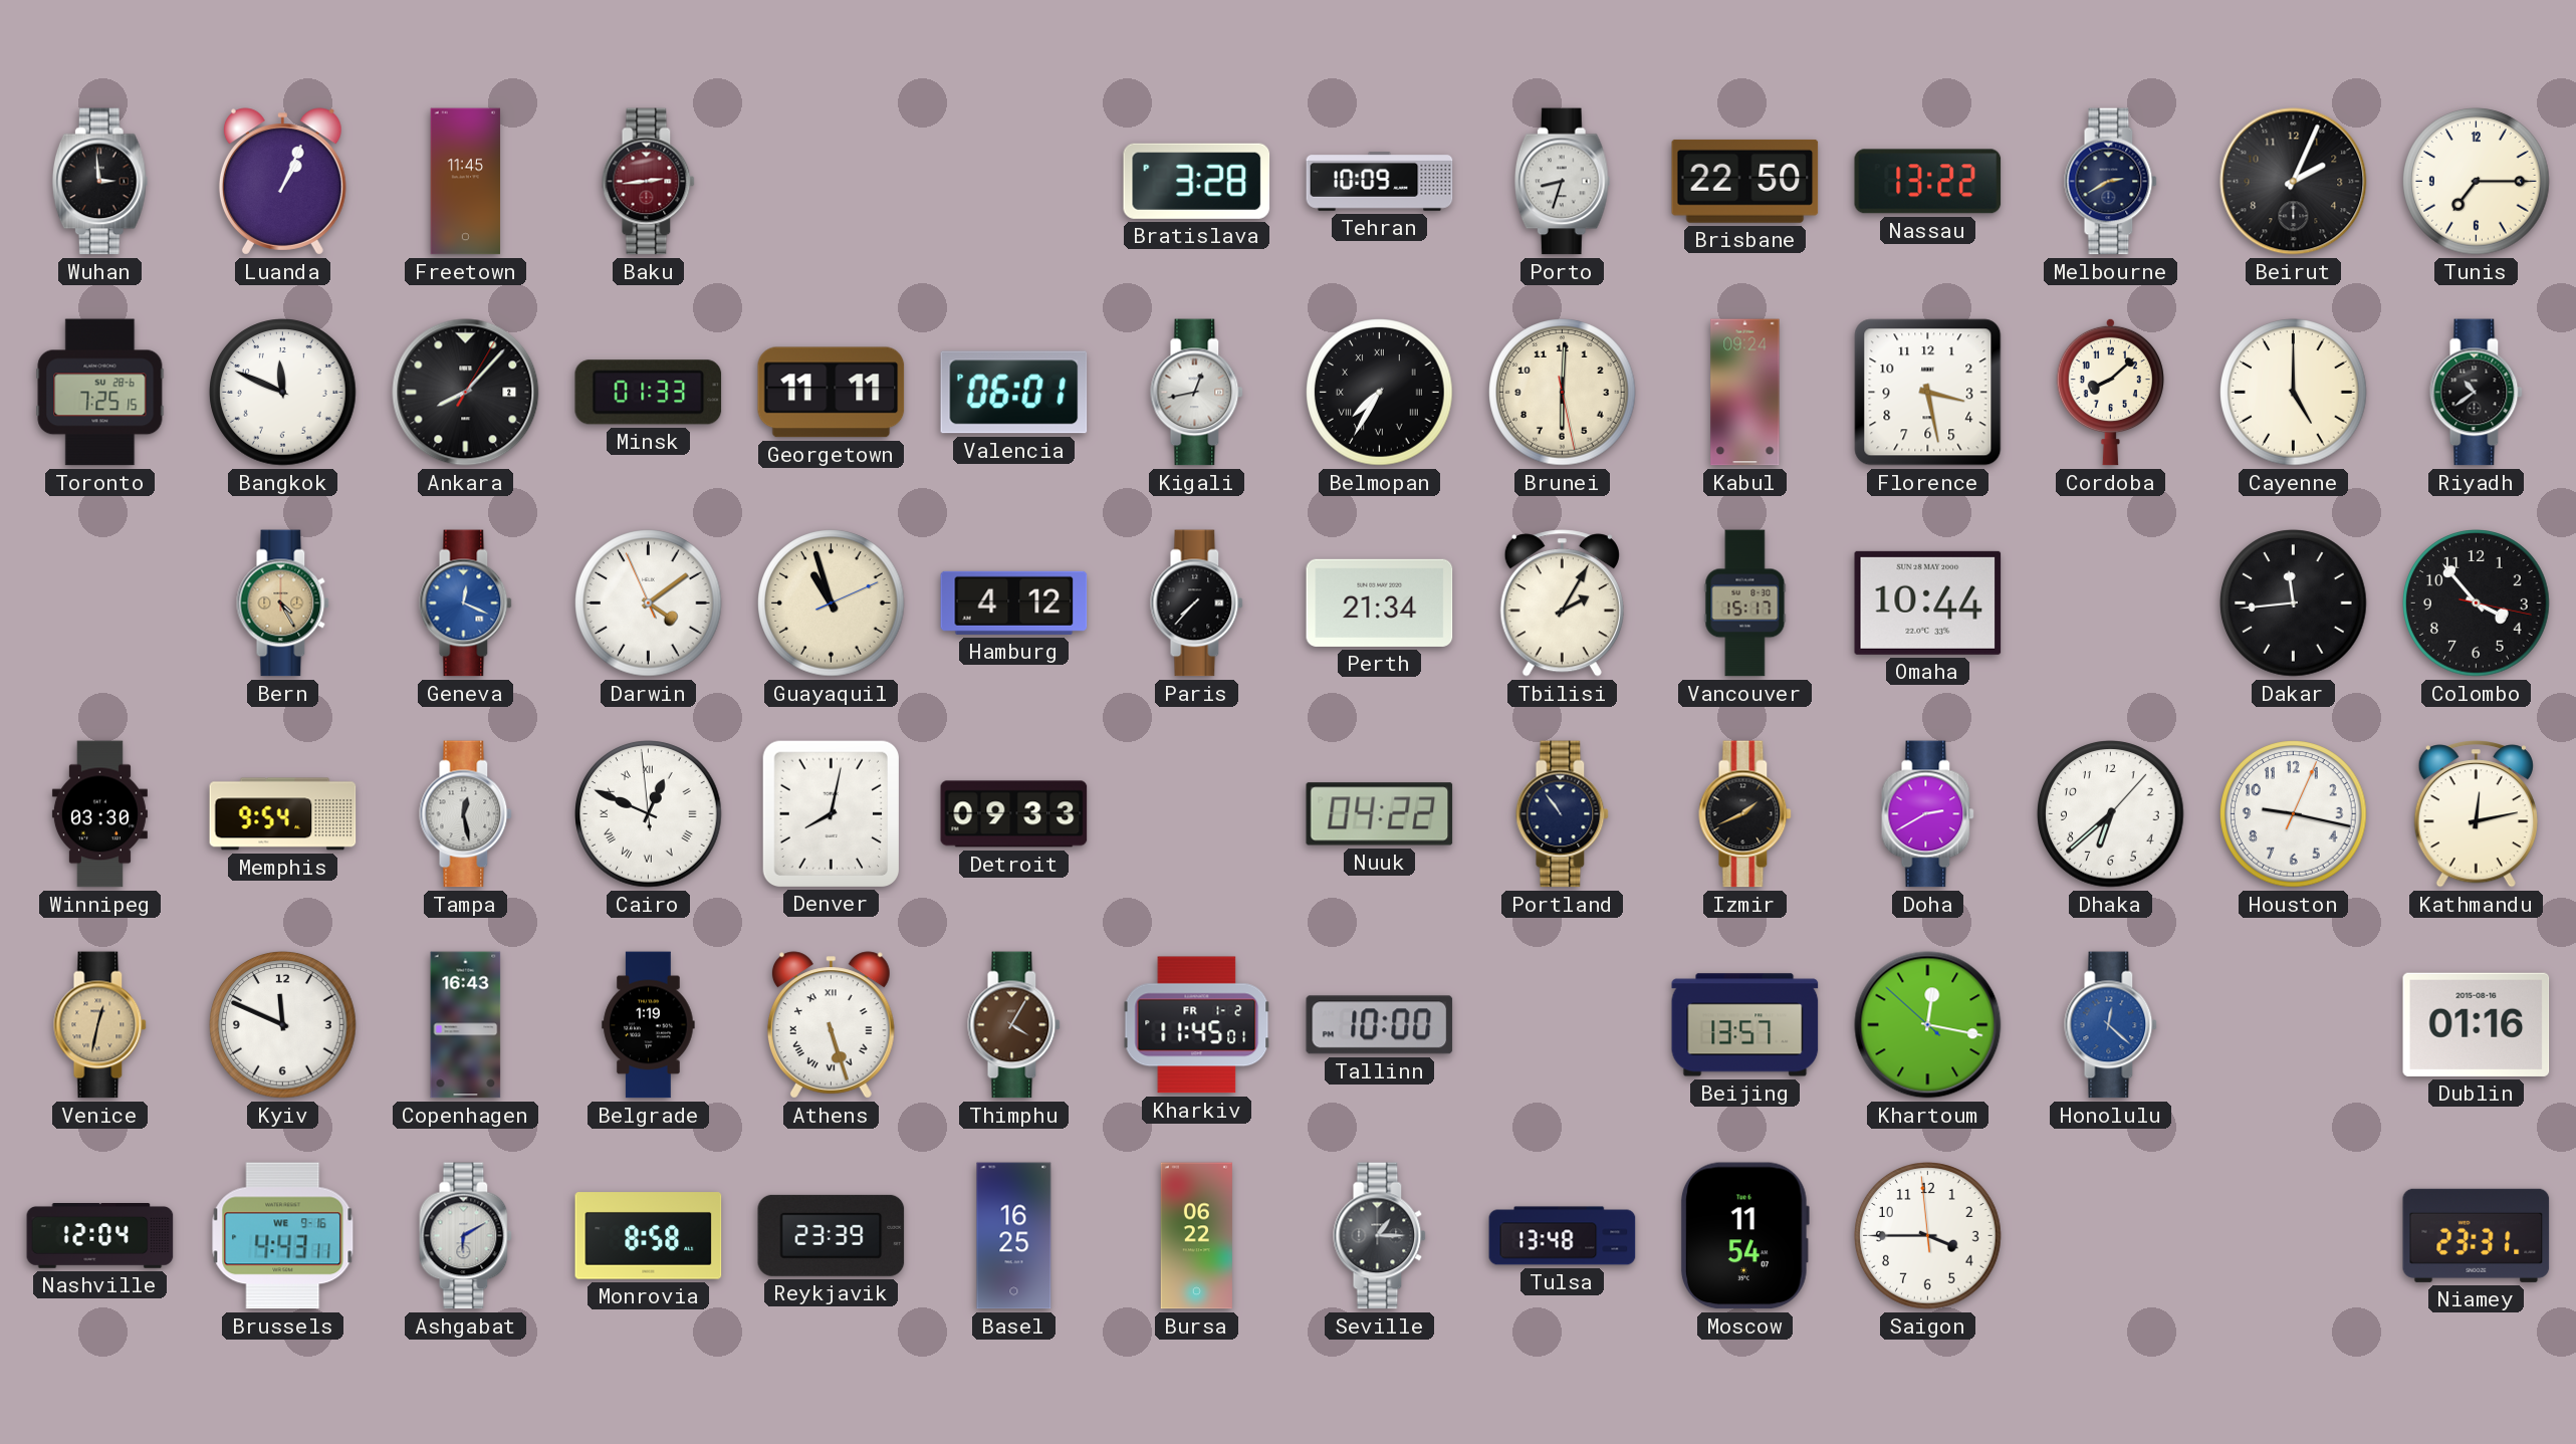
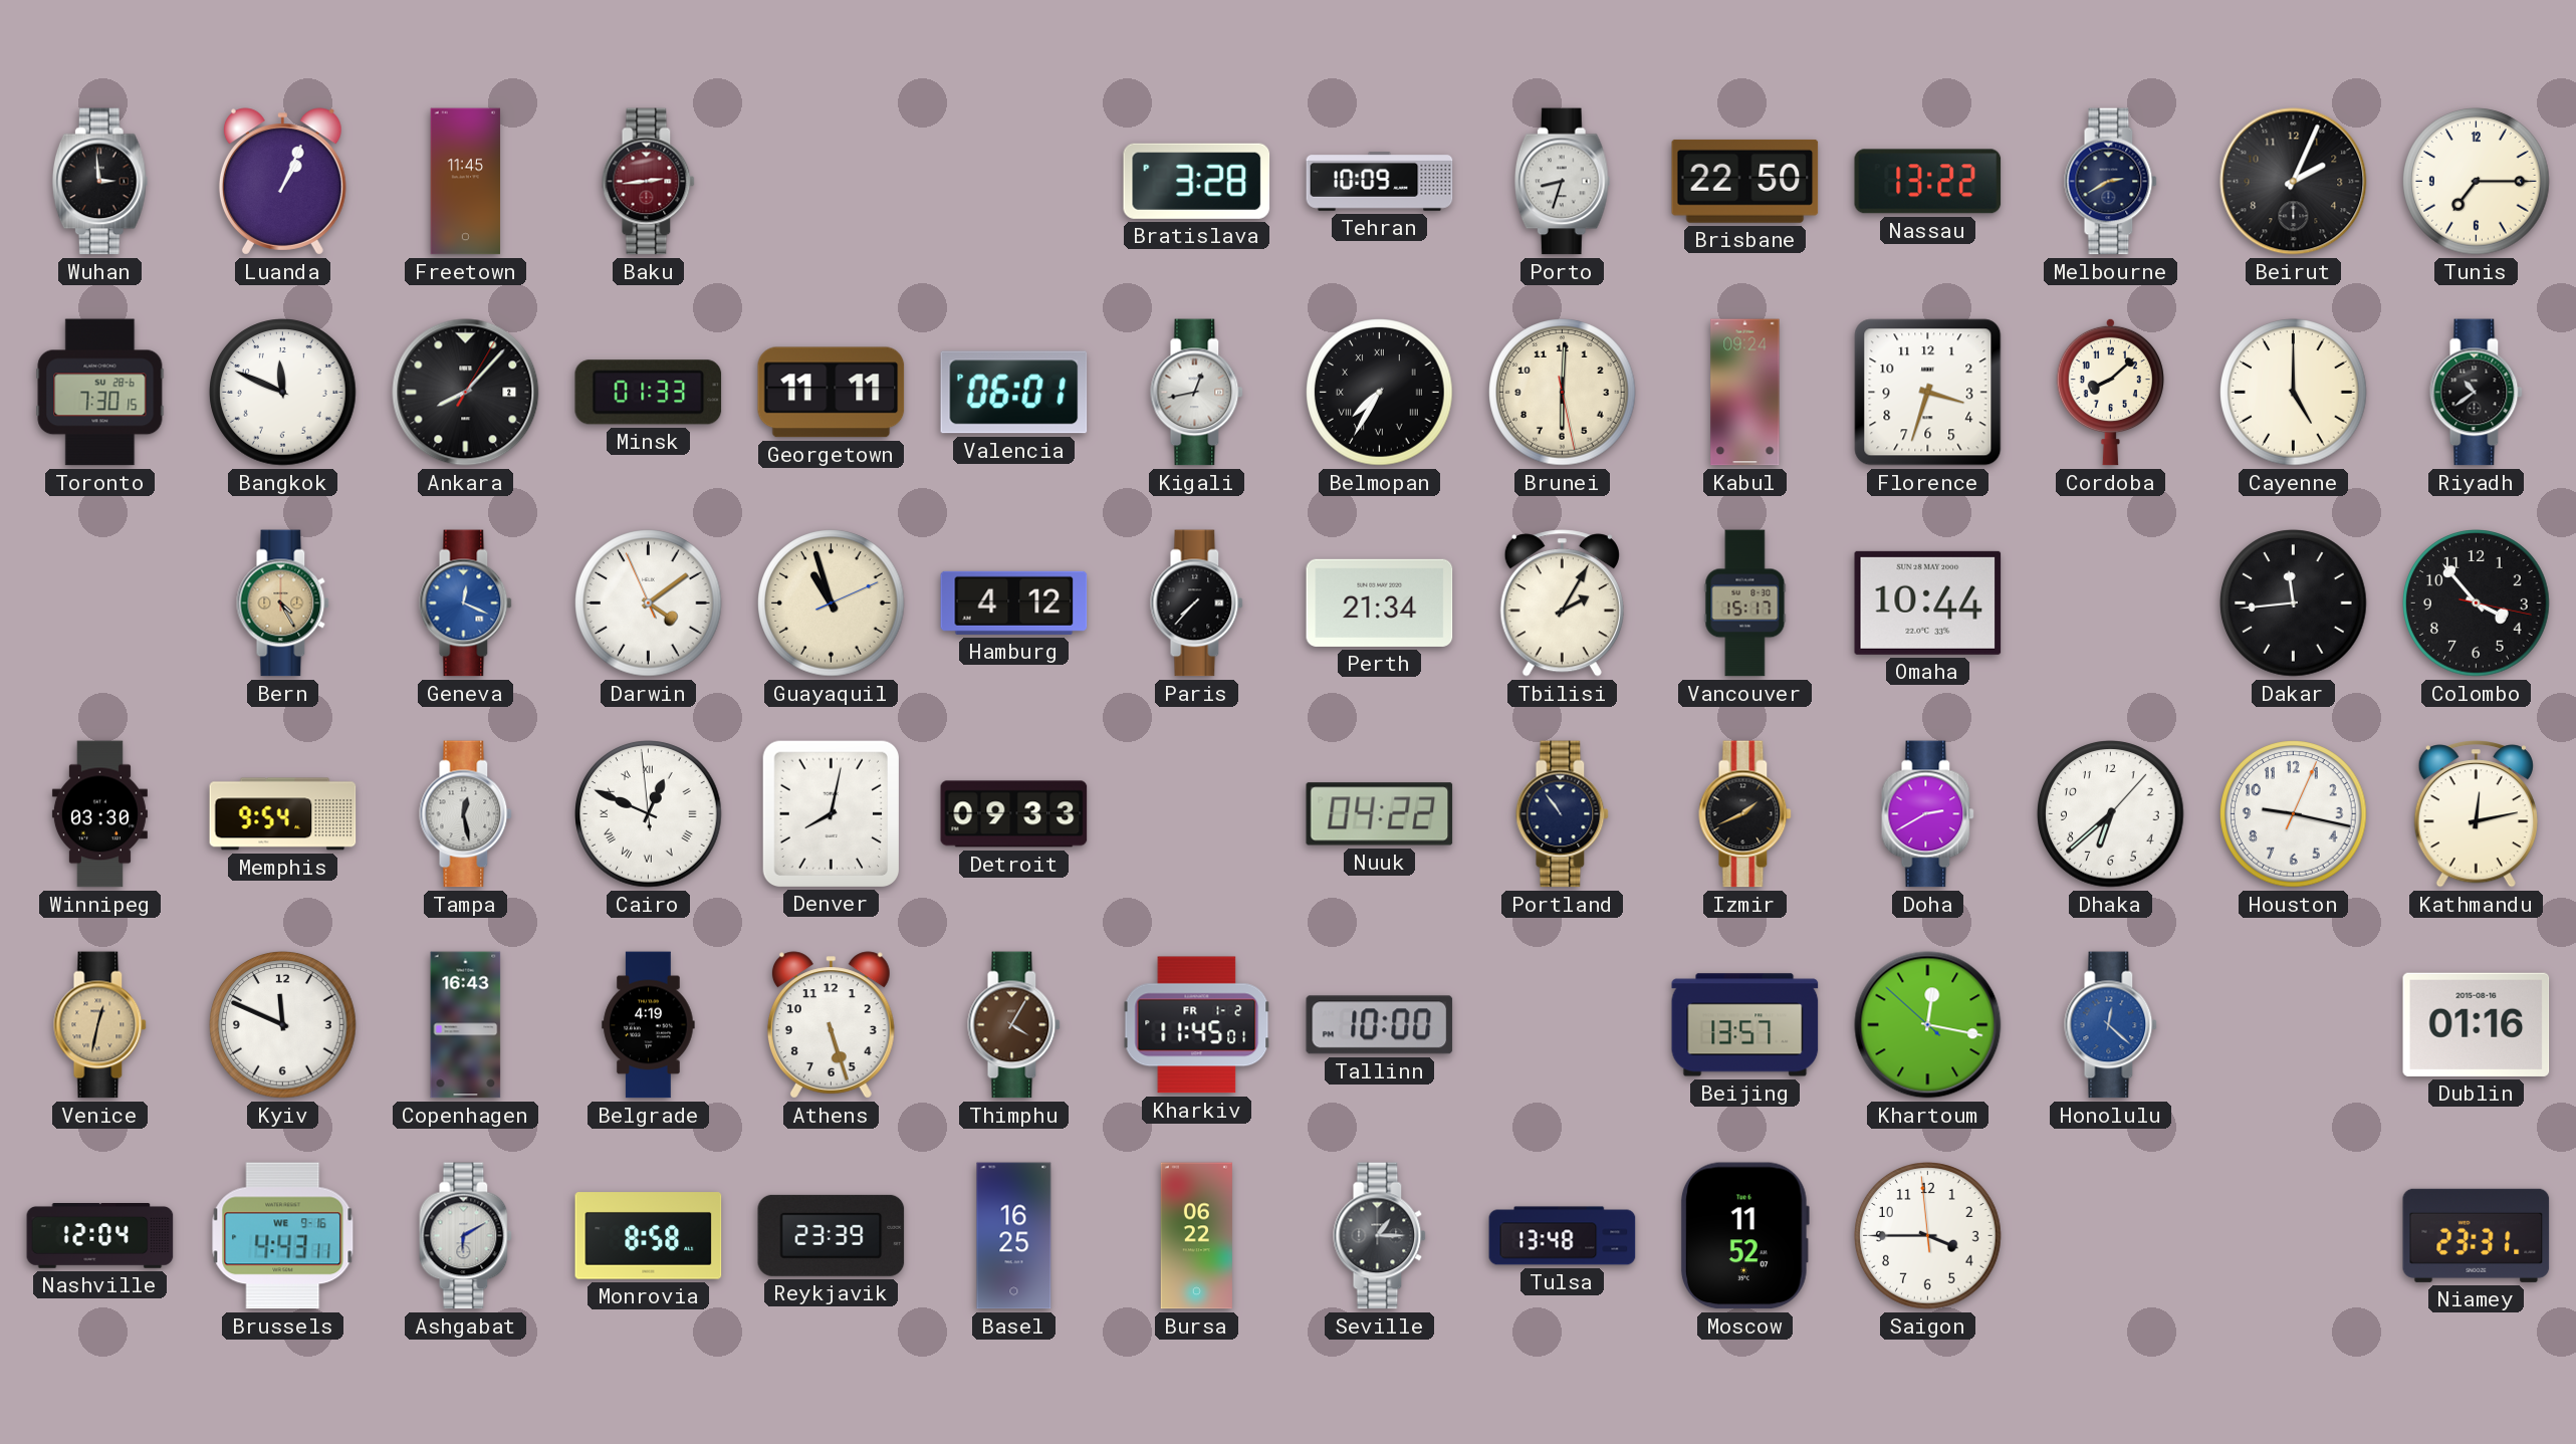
Toronto: 7:25 -> 7:30 (100, 393)
Florence: 3:28 -> 3:33 (1928, 393)
Belgrade: 1:19 -> 4:19 (649, 1025)
Athens numerals: Roman -> Arabic (831, 1025)
Moscow: 11:54 -> 11:52 (1744, 1236)
